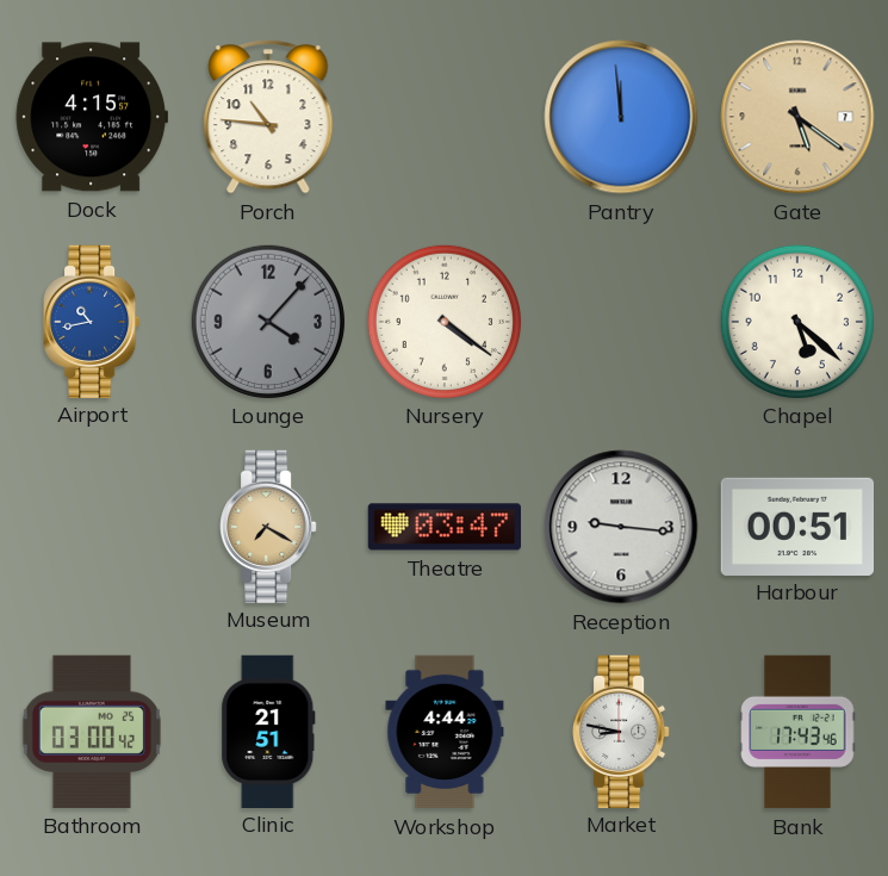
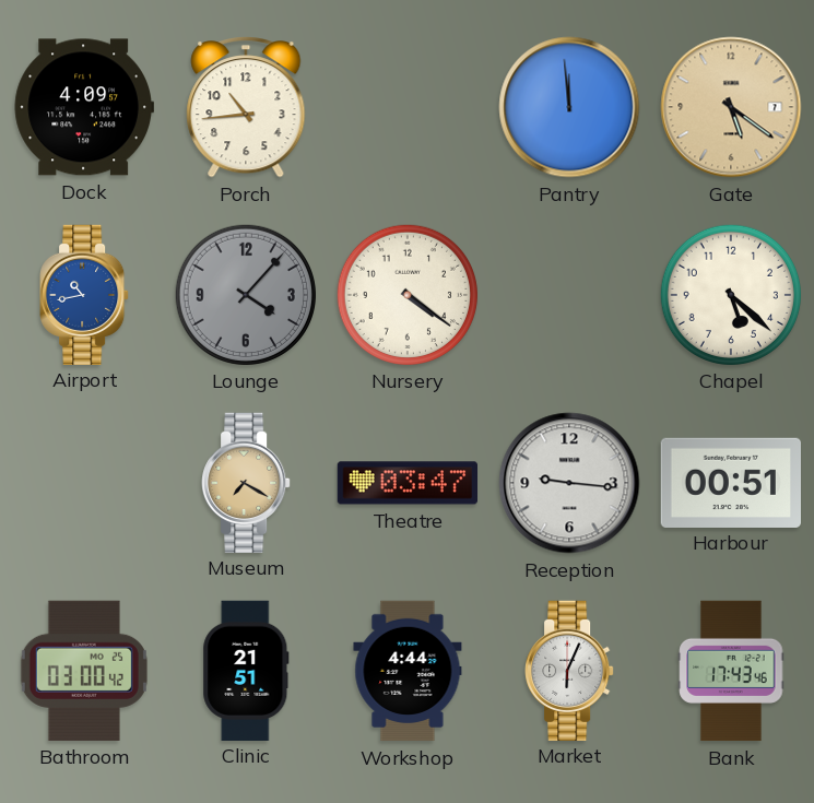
Dock: 4:15 -> 4:09 (84, 107)
Porch: 10:46 -> 10:44 (246, 108)
Market: 8:47 -> 6:04 (569, 670)
